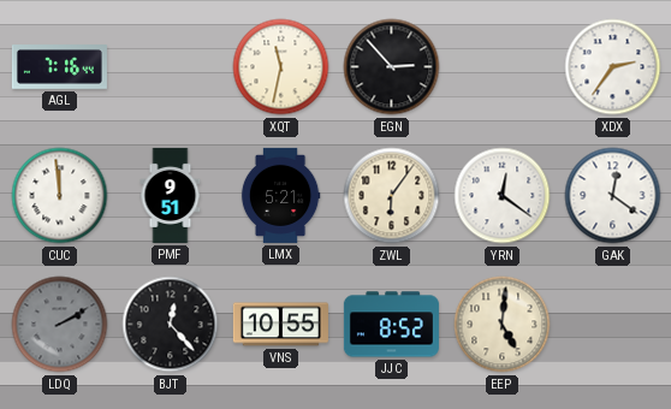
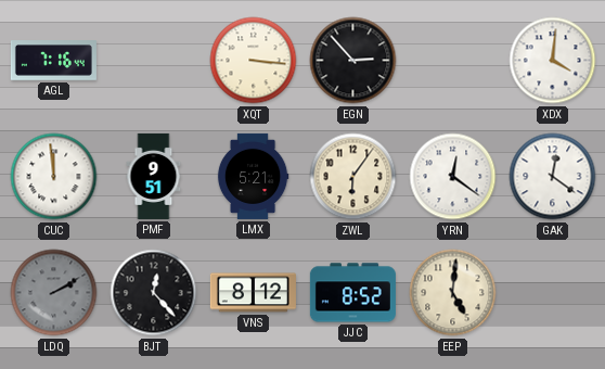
XQT: 11:32 -> 3:16 (254, 61)
XDX: 2:36 -> 4:01 (553, 61)
VNS: 10:55 -> 8:12 (253, 293)
